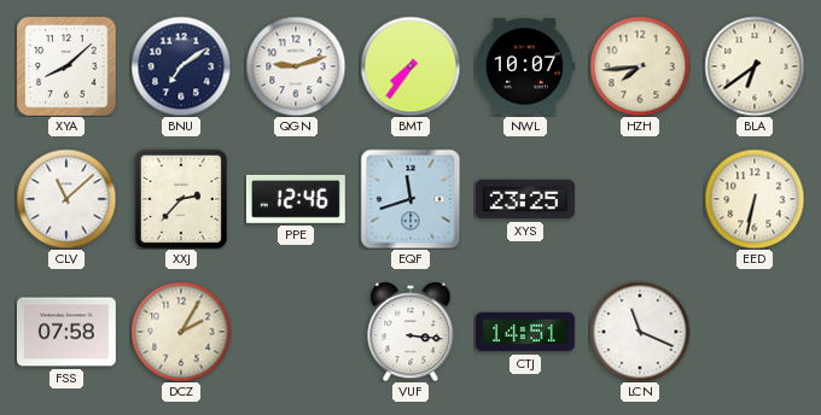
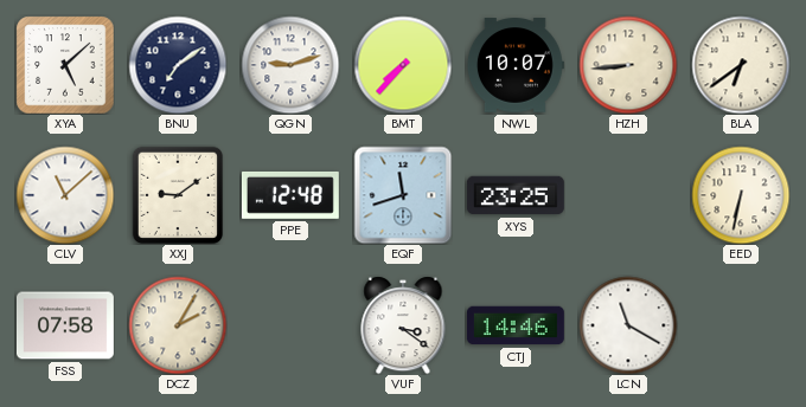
XYA: 8:08 -> 5:08 (65, 65)
BMT: 7:36 -> 7:37 (403, 65)
HZH: 7:44 -> 8:44 (628, 65)
XXJ: 2:37 -> 9:09 (178, 195)
PPE: 12:46 -> 12:48 (290, 195)
VUF: 3:16 -> 3:21 (403, 325)
CTJ: 14:51 -> 14:46 (516, 325)
LCN: 11:19 -> 11:20 (628, 325)
